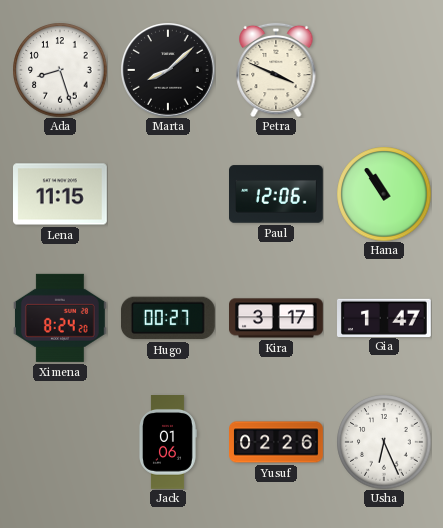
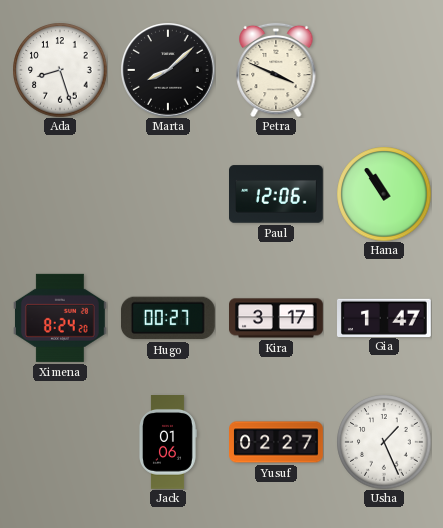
Lena: 11:15 -> none (61, 194)
Yusuf: 02:26 -> 02:27 (277, 442)
Usha: 6:26 -> 1:26 (384, 442)
